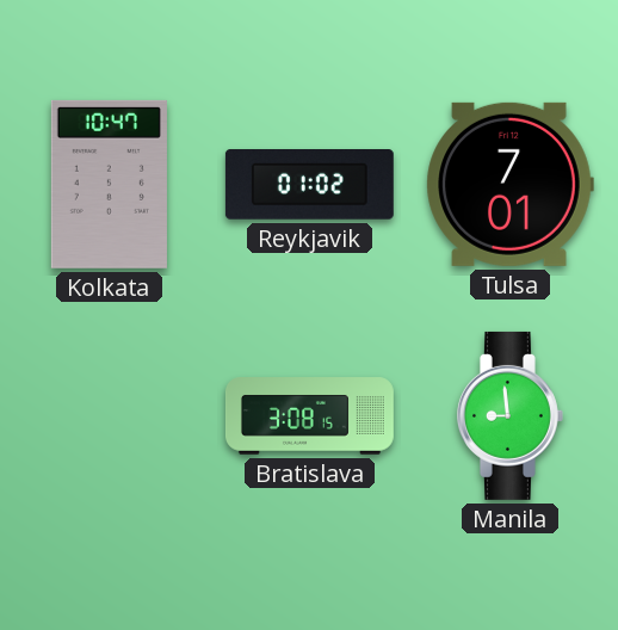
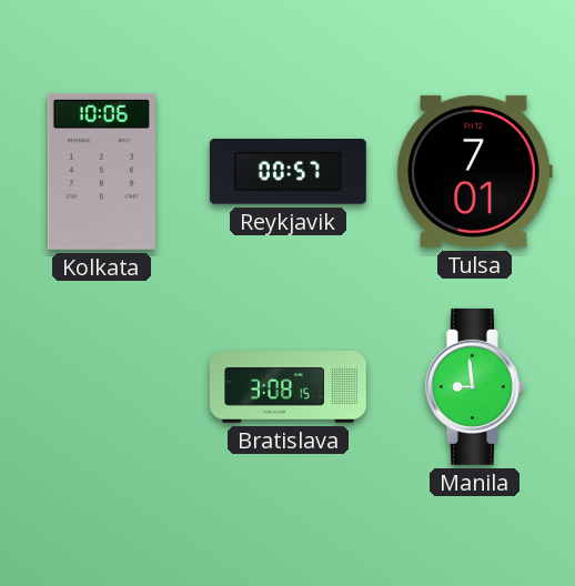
Kolkata: 10:47 -> 10:06 (101, 171)
Reykjavik: 01:02 -> 00:57 (287, 172)
